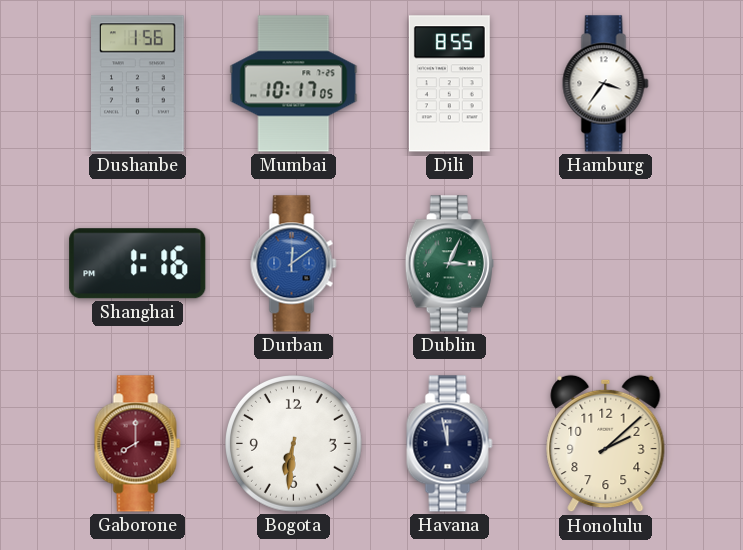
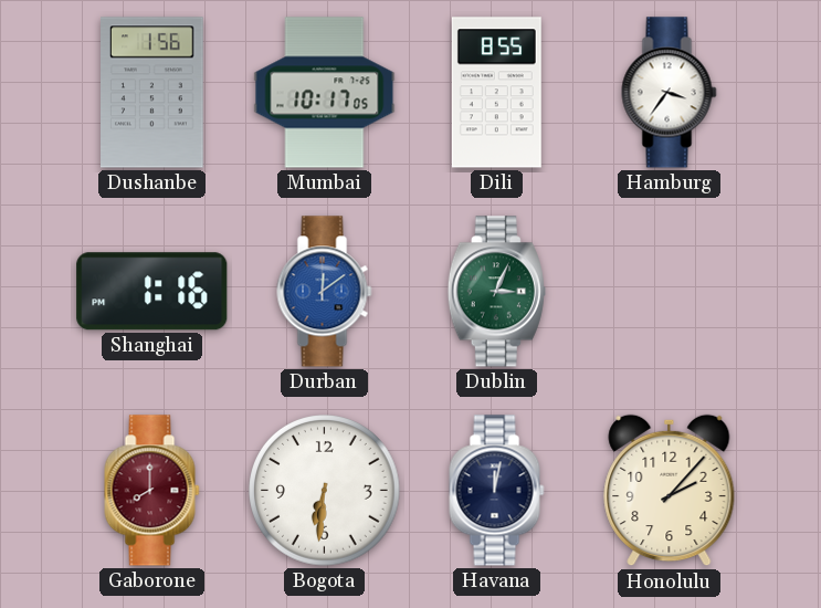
Havana: 11:58 -> 12:02 (497, 491)
Honolulu: 2:08 -> 2:07 (670, 491)
